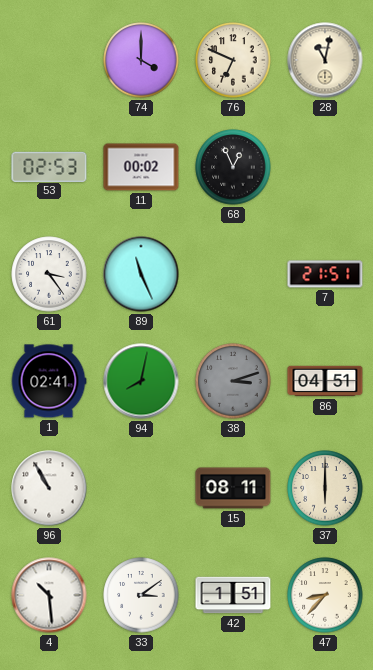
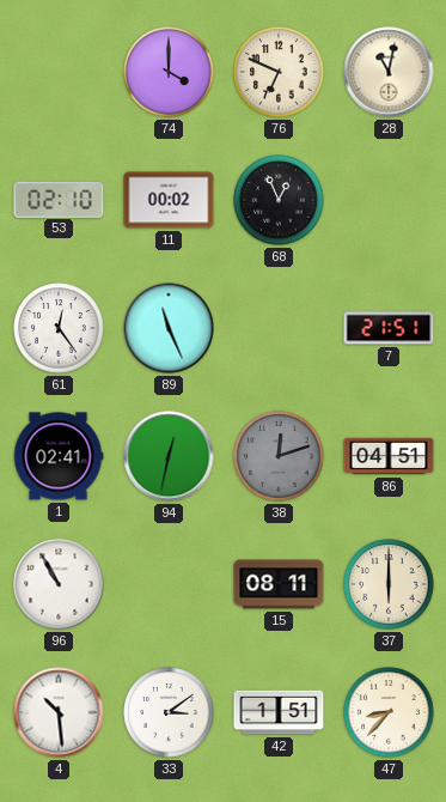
53: 02:53 -> 02:10 (59, 199)
61: 3:24 -> 12:24 (59, 328)
94: 8:02 -> 12:32 (169, 456)
38: 3:12 -> 12:12 (279, 456)
